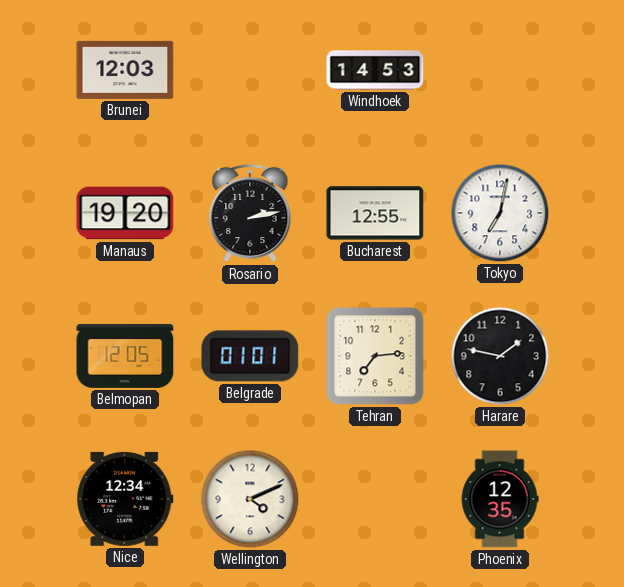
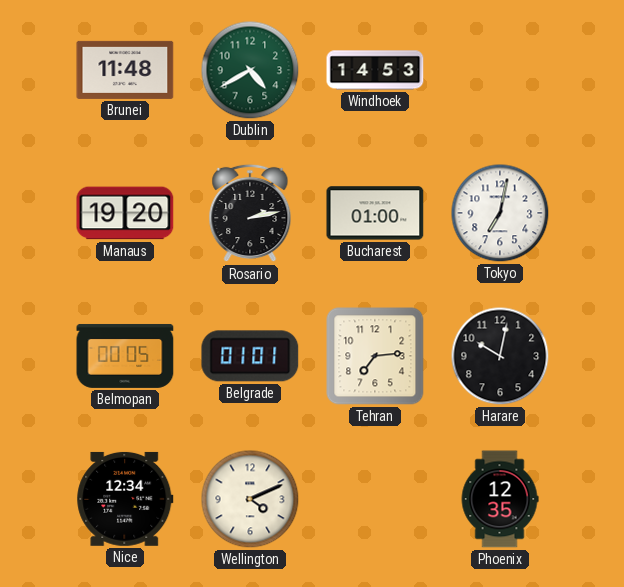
Brunei: 12:03 -> 11:48 (125, 70)
Dublin: none -> 4:40 (250, 70)
Bucharest: 12:55 -> 01:00 (375, 213)
Belmopan: 12:05 -> 00:05 (125, 356)
Harare: 1:47 -> 10:02 (500, 356)
